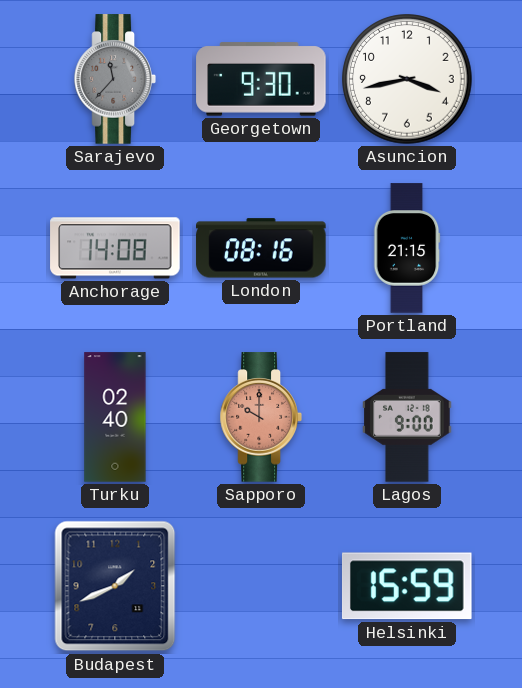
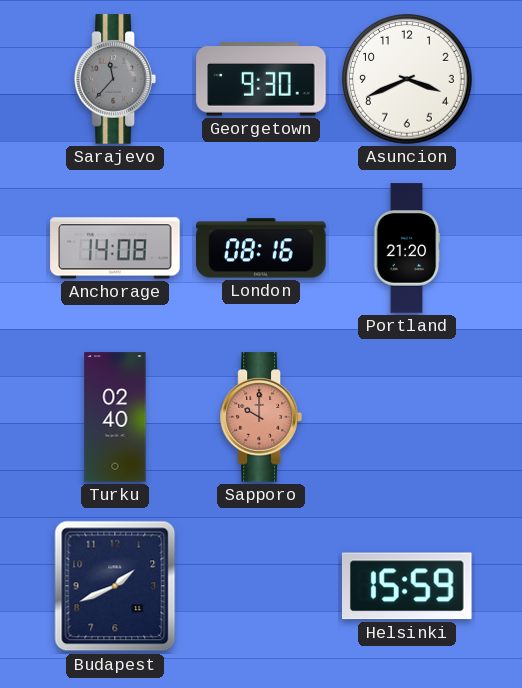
Asuncion: 3:43 -> 3:41 (407, 79)
Portland: 21:15 -> 21:20 (407, 248)
Lagos: 9:00 -> none (407, 417)
